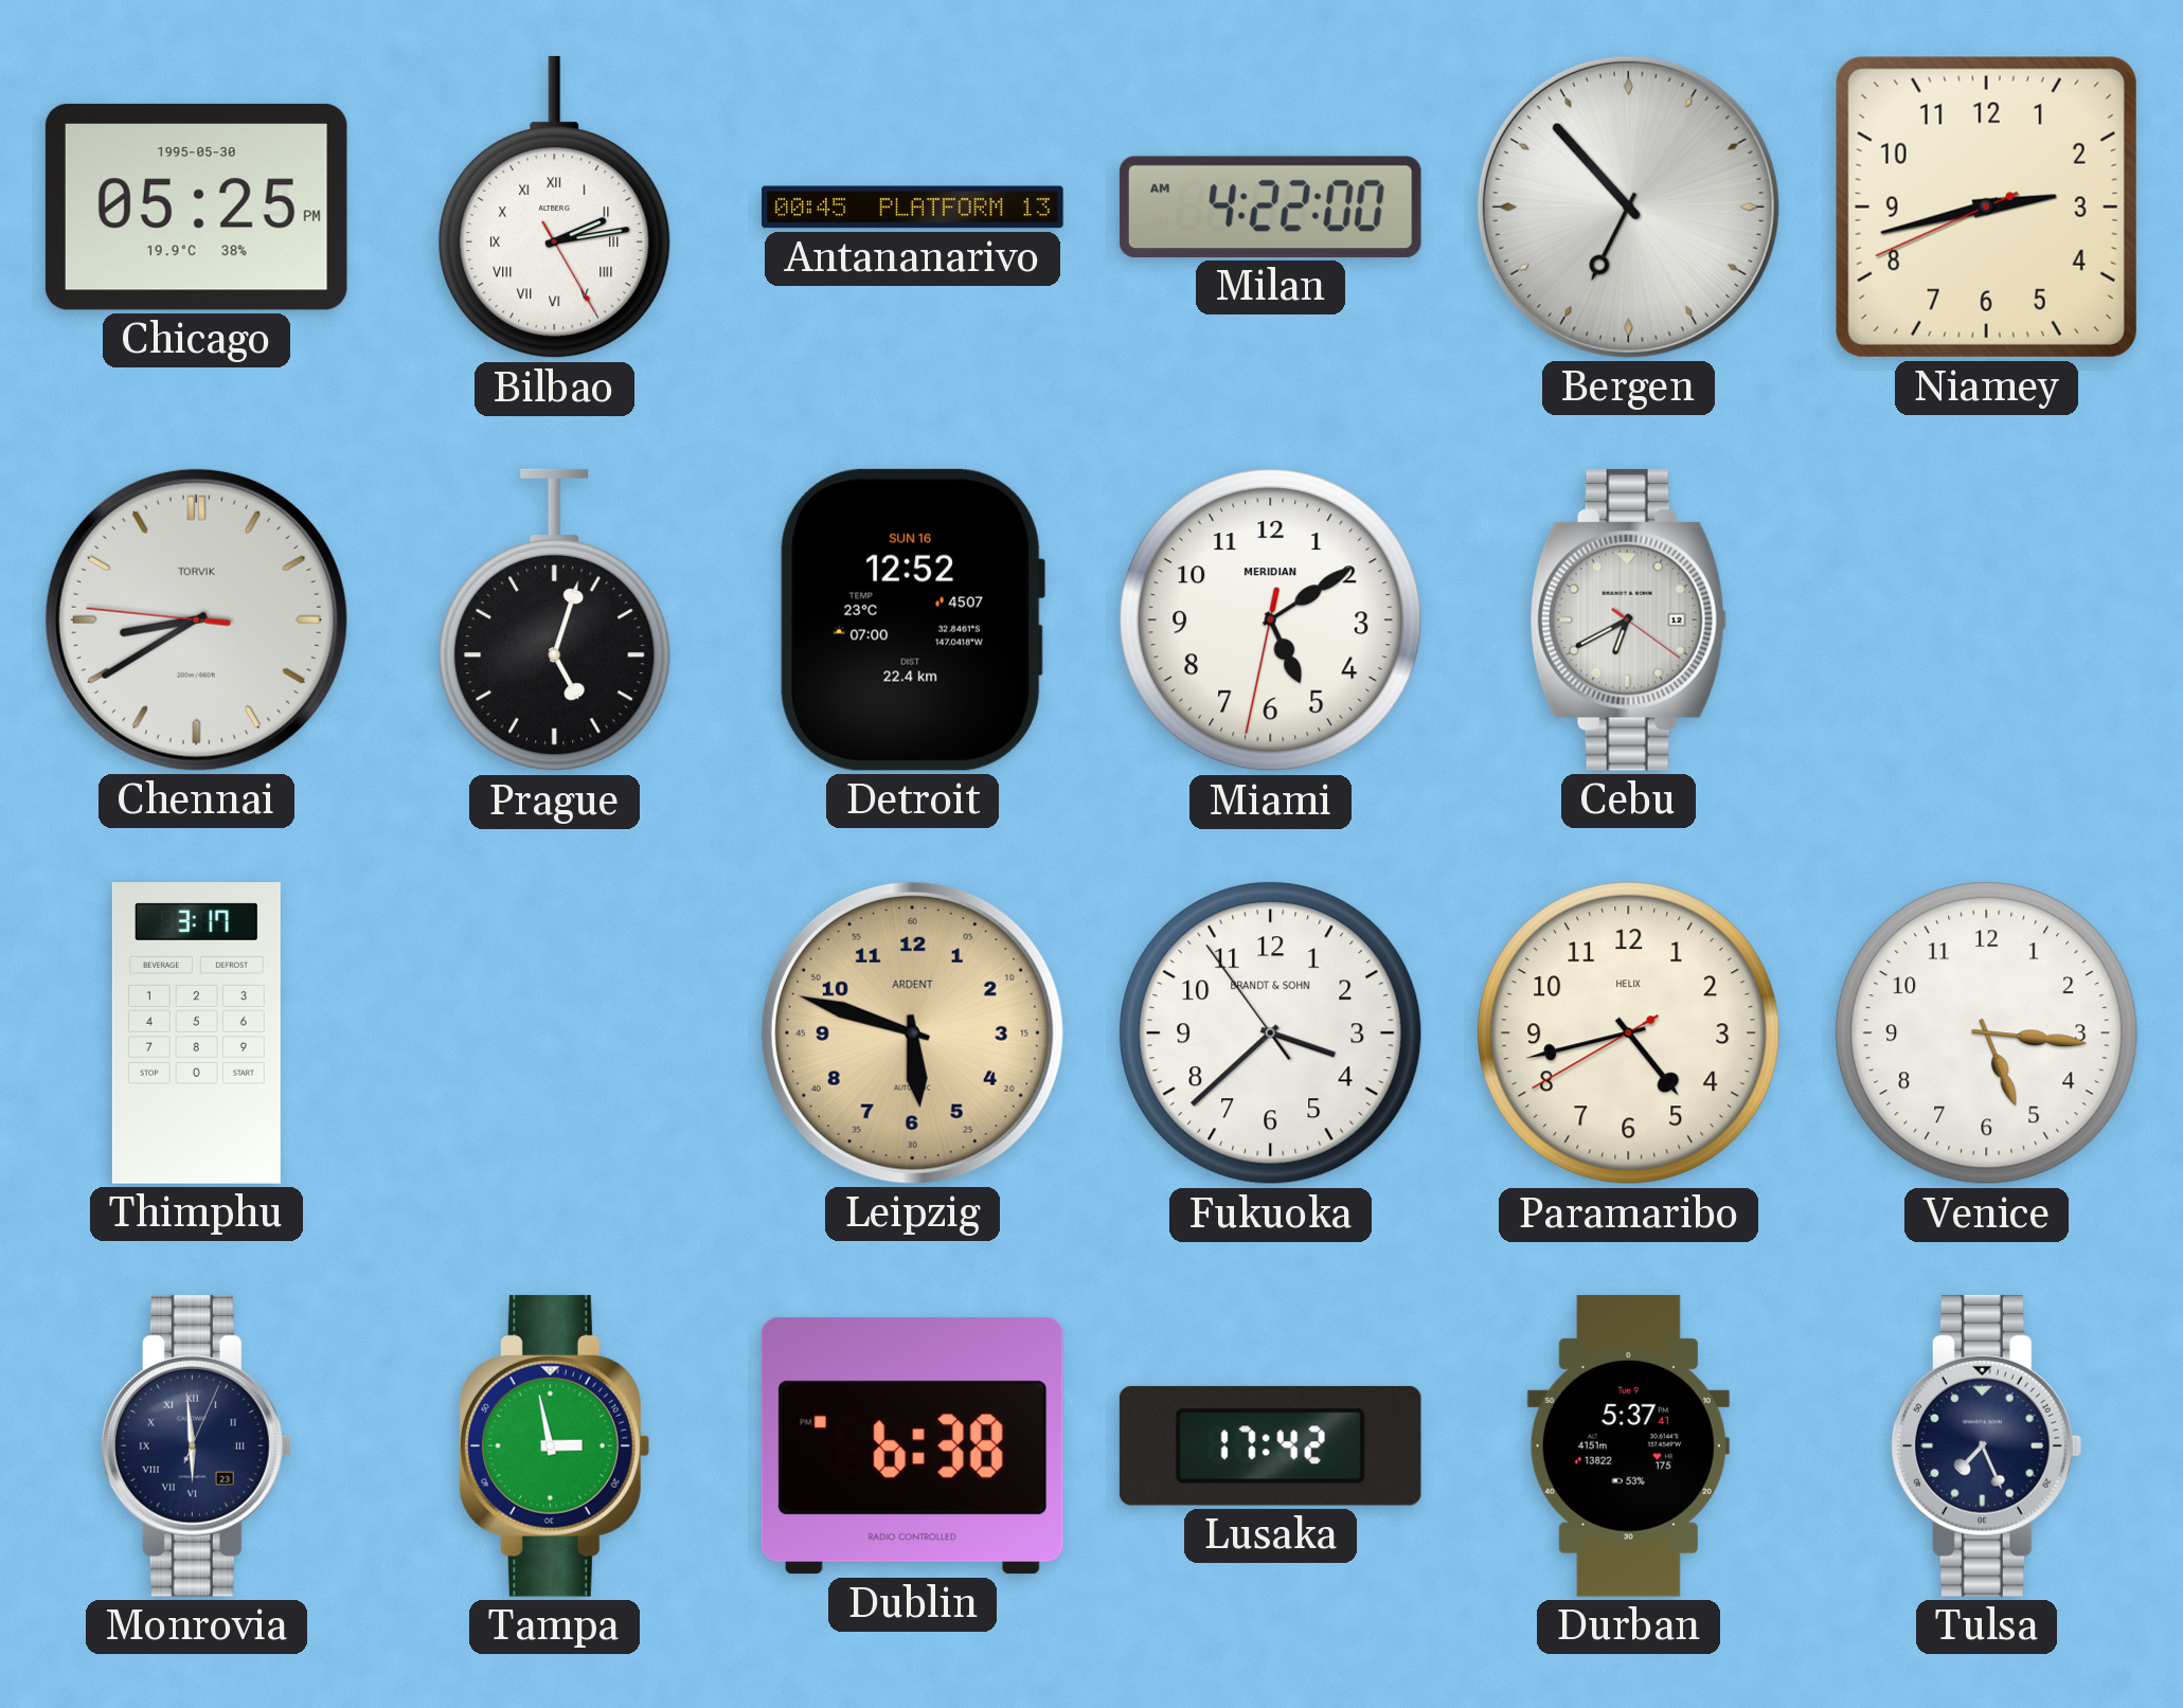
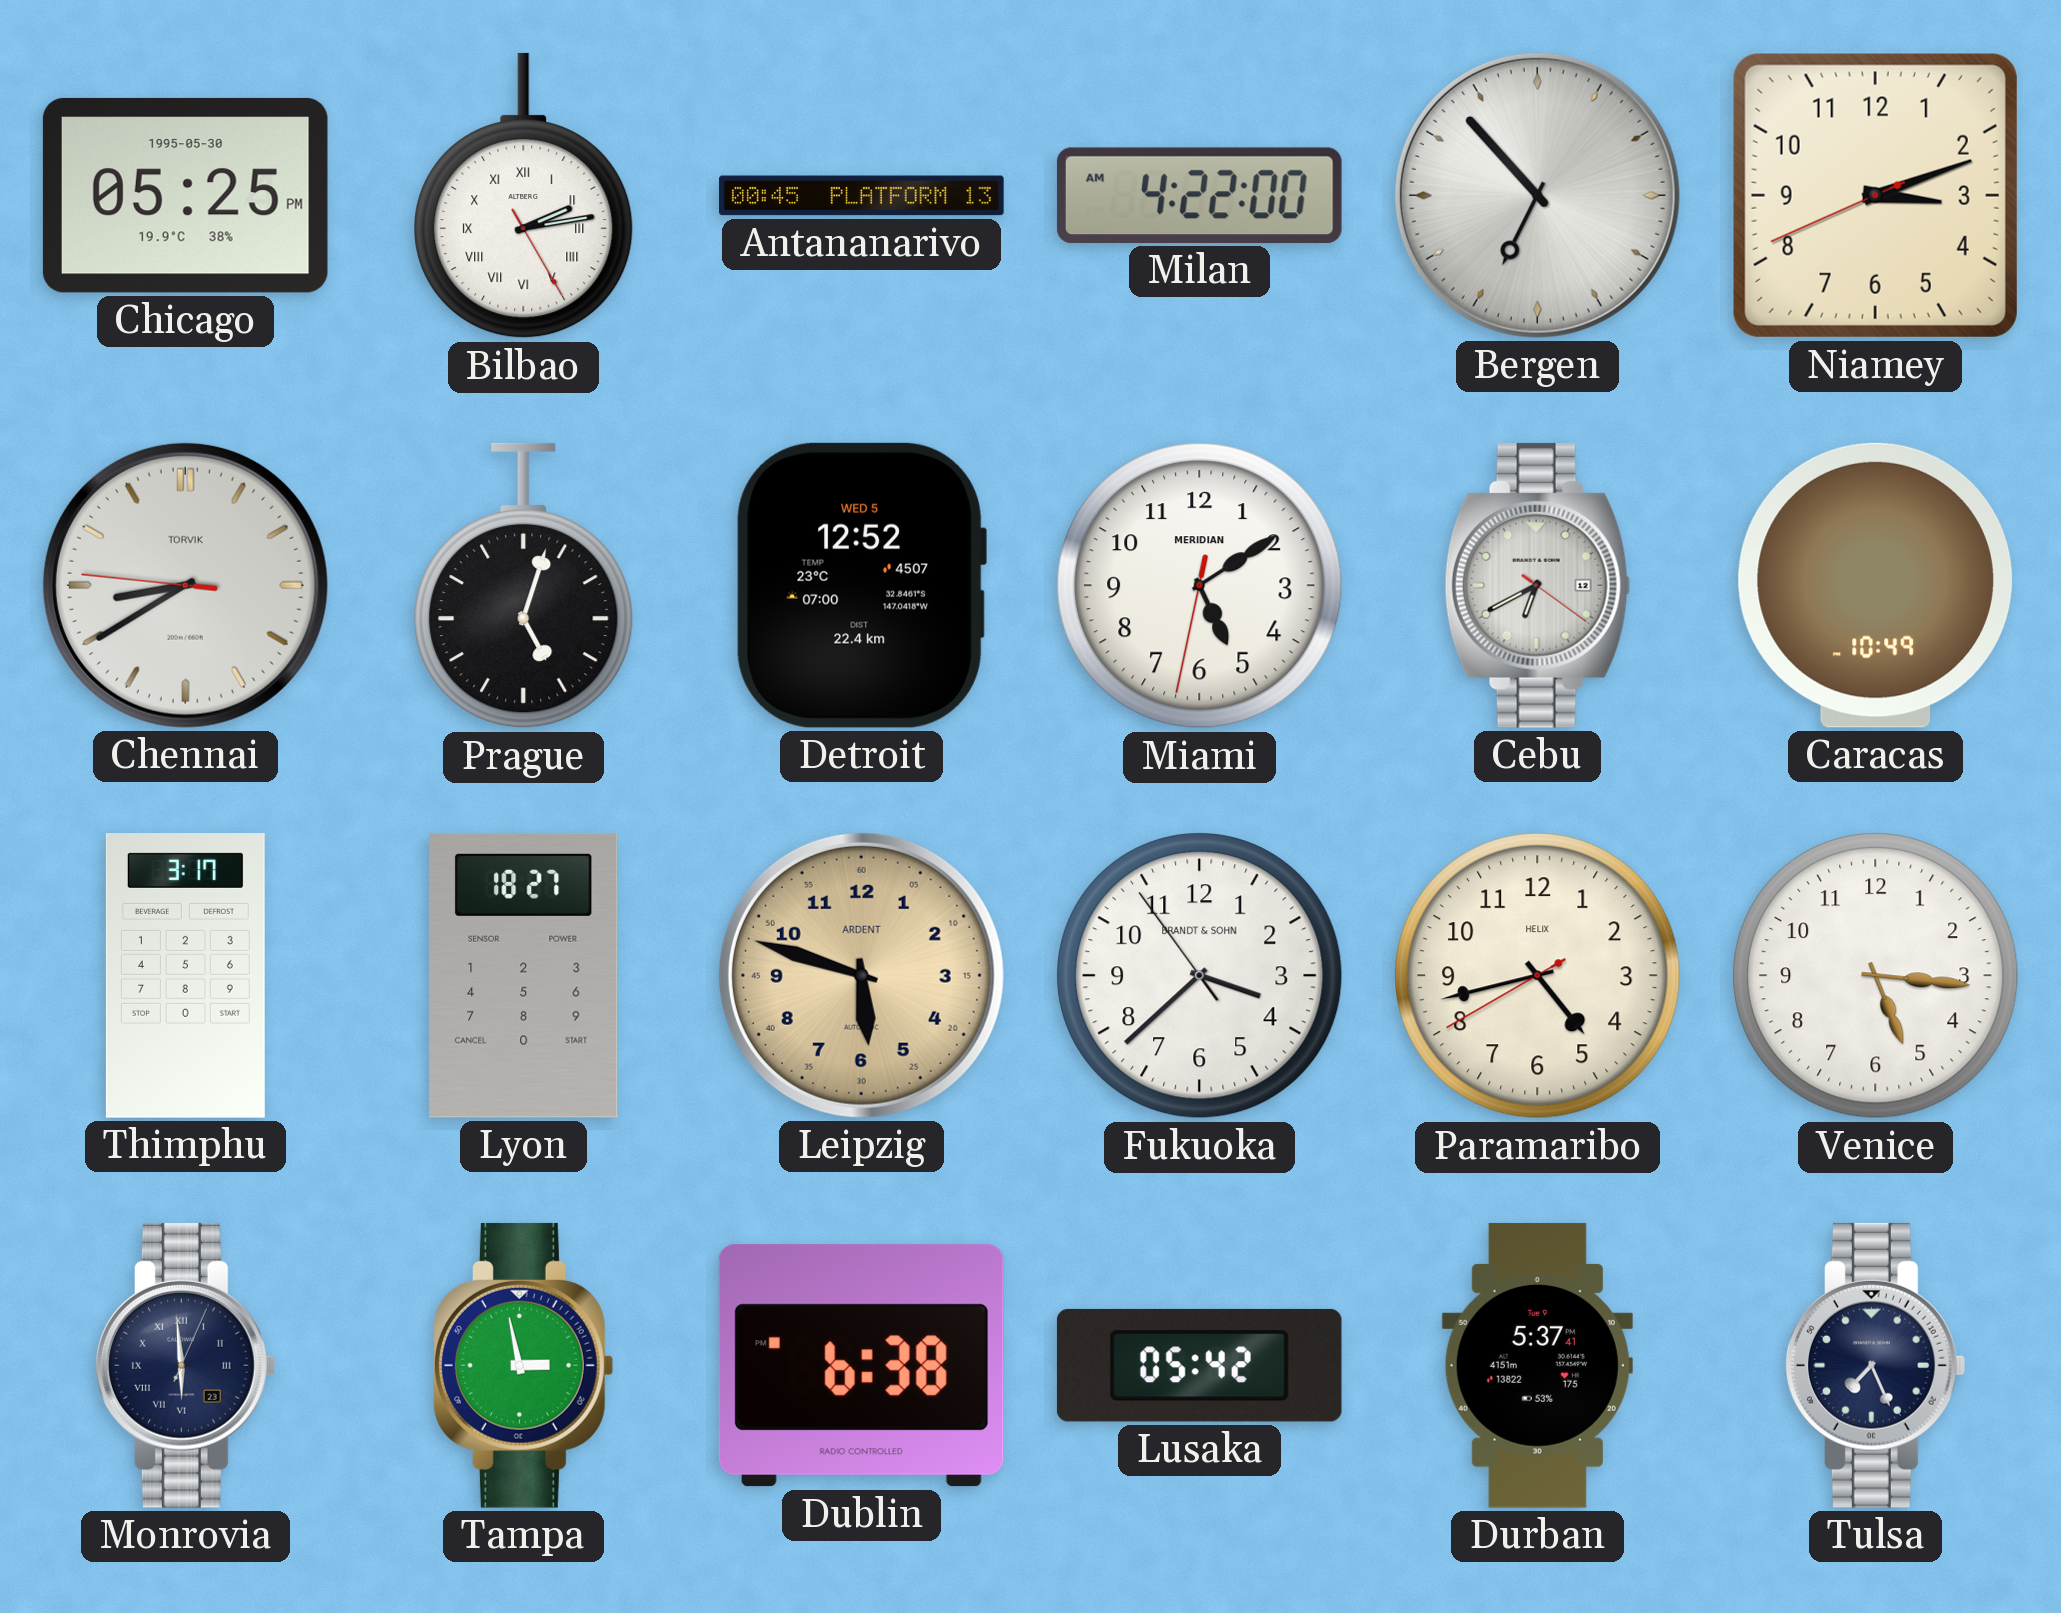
Niamey: 2:42 -> 3:11 (1875, 195)
Detroit date: SUN 16 -> WED 5 (861, 585)
Caracas: none -> 10:49 (1875, 585)
Lyon: none -> 18:27 (524, 975)
Lusaka: 17:42 -> 05:42 (1199, 1365)
